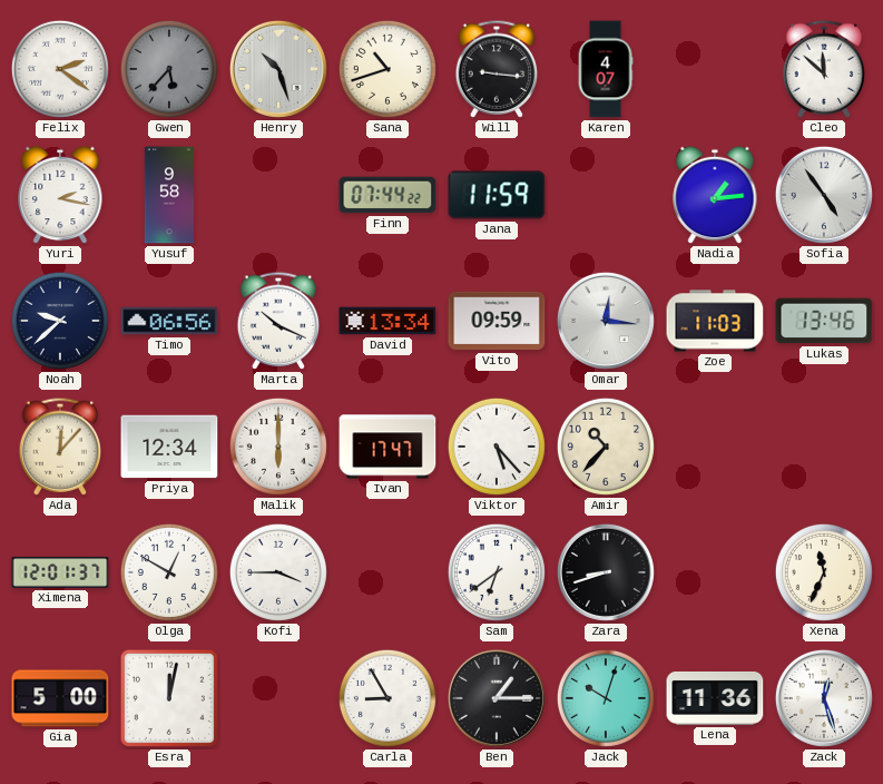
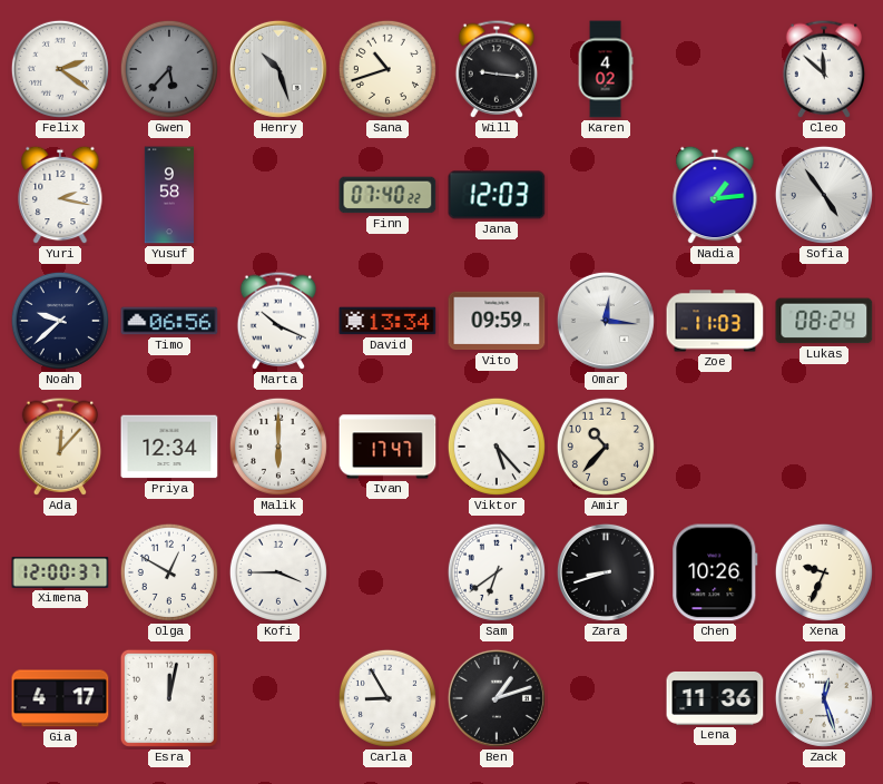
Karen: 4:07 -> 4:02 (606, 69)
Finn: 07:44 -> 07:40 (387, 195)
Jana: 11:59 -> 12:03 (497, 195)
Lukas: 13:46 -> 08:24 (824, 321)
Ximena: 12:01 -> 12:00 (60, 572)
Chen: none -> 10:26 (715, 572)
Xena: 11:34 -> 9:34 (824, 572)
Gia: 5:00 -> 4:17 (60, 698)
Ben: 1:15 -> 1:12 (497, 698)
Jack: 10:03 -> none (606, 698)
